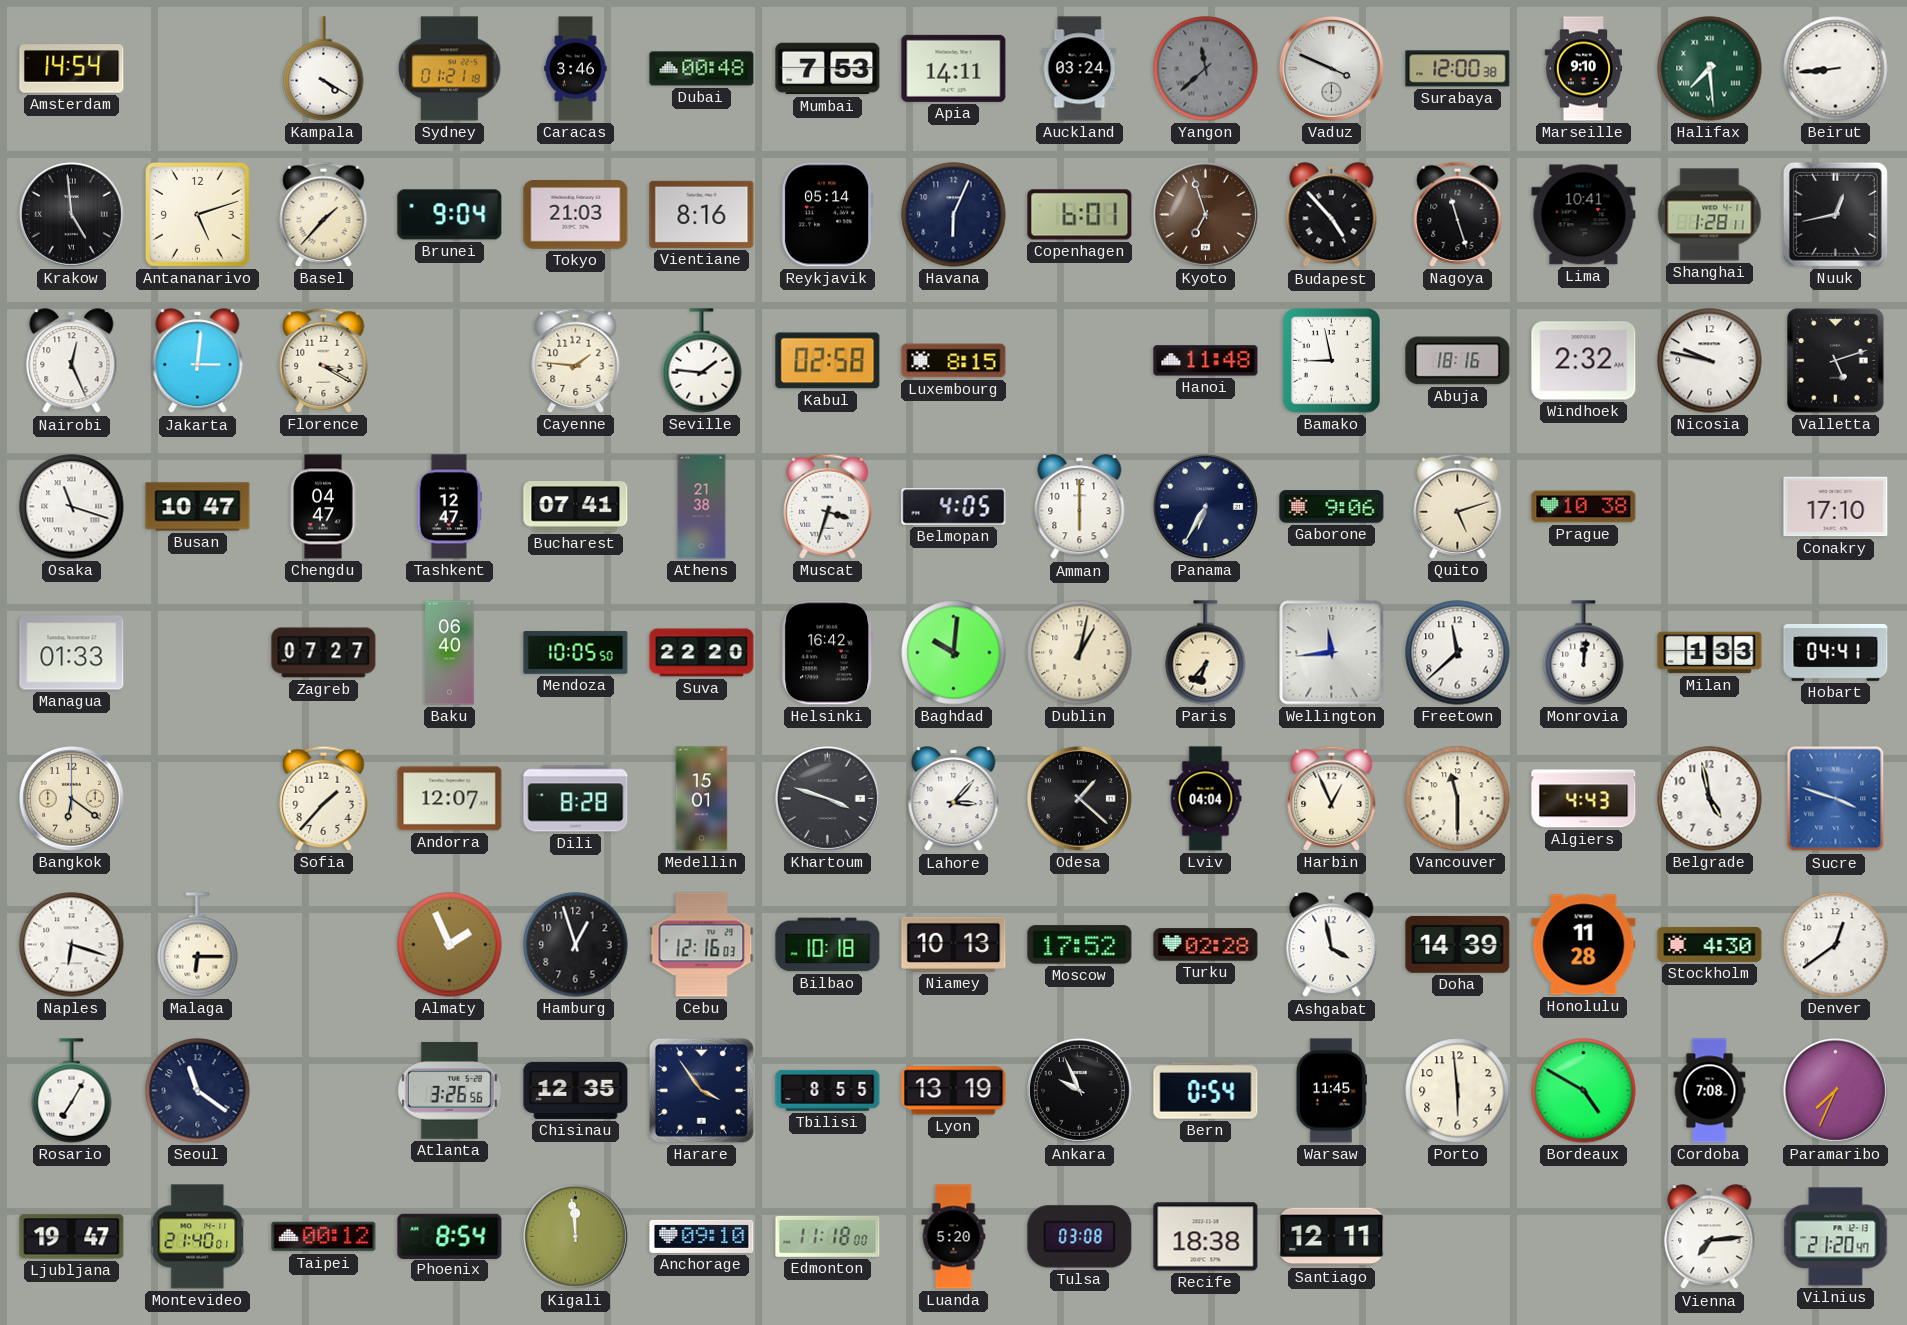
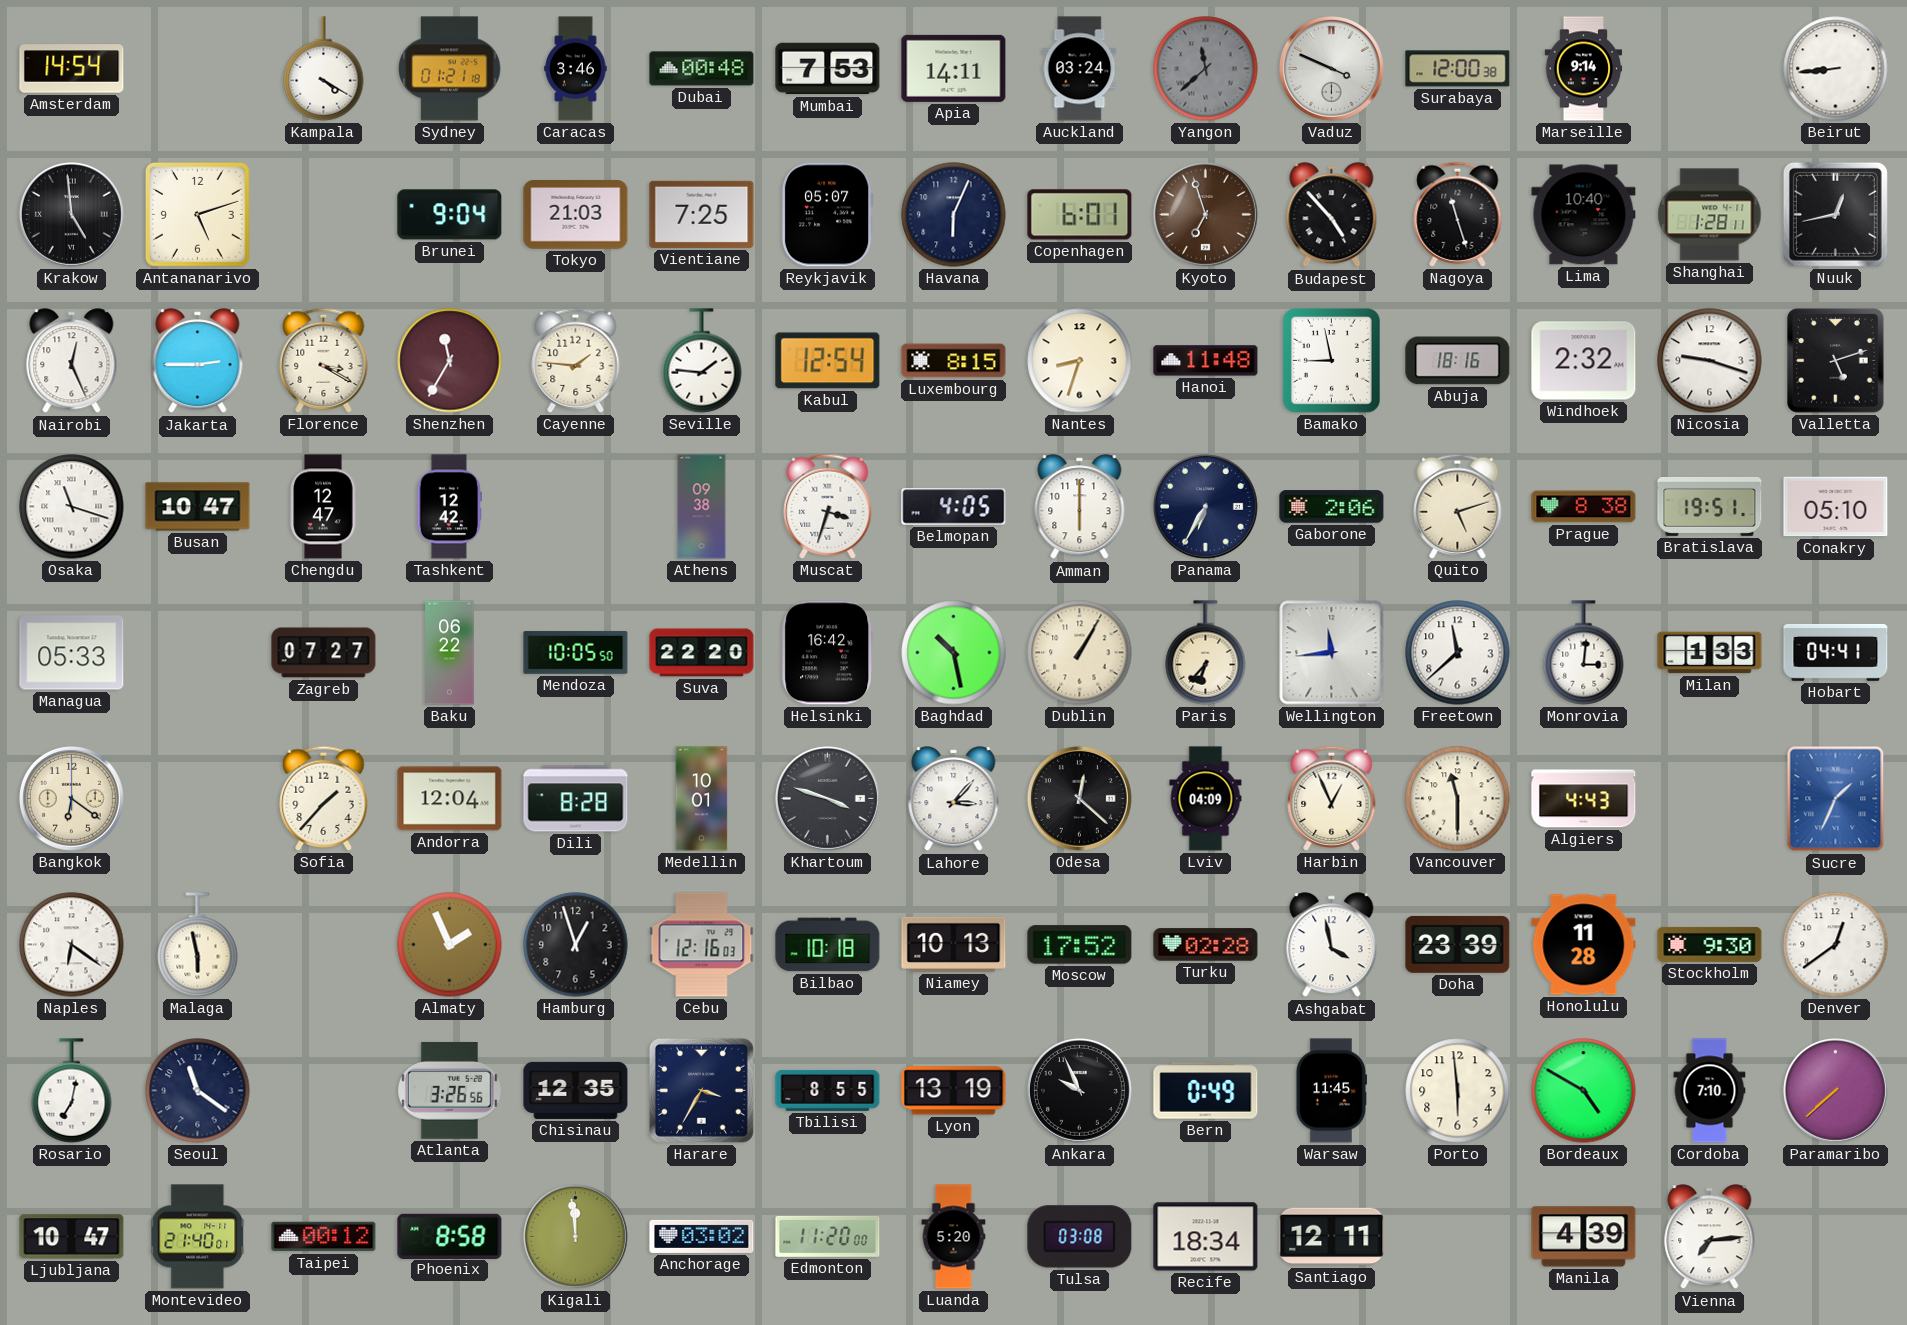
Marseille: 9:10 -> 9:14 (1584, 69)
Halifax: 7:29 -> none (1710, 69)
Basel: 1:37 -> none (324, 214)
Vientiane: 8:16 -> 7:25 (702, 214)
Reykjavik: 05:14 -> 05:07 (827, 215)
Lima: 10:41 -> 10:40 (1584, 215)
Jakarta: 3:01 -> 2:45 (198, 361)
Shenzhen: none -> 11:35 (450, 361)
Kabul: 02:58 -> 12:54 (828, 361)
Nantes: none -> 8:33 (1080, 361)
Nicosia: 9:47 -> 9:18 (1710, 361)
Chengdu: 04:47 -> 12:47 (323, 507)
Tashkent: 12:47 -> 12:42 (449, 507)
Bucharest: 07:41 -> none (576, 507)
Athens: 21:38 -> 09:38 (702, 507)
Gaborone: 9:06 -> 2:06 (1332, 507)
Prague: 10:38 -> 8:38 (1584, 507)
Bratislava: none -> 19:51 (1710, 506)
Conakry: 17:10 -> 05:10 (1836, 507)
Managua: 01:33 -> 05:33 (72, 653)
Baku: 06:40 -> 06:22 (450, 653)
Baghdad: 10:01 -> 10:28 (954, 653)
Dublin: 1:02 -> 1:05 (1080, 653)
Monrovia: 12:01 -> 3:01 (1584, 653)
Andorra: 12:07 -> 12:04 (450, 799)
Medellin: 15:01 -> 10:01 (702, 799)
Odesa: 1:22 -> 12:22 (1079, 798)
Lviv: 04:04 -> 04:09 (1206, 799)
Belgrade: 4:58 -> none (1710, 799)
Sucre: 3:48 -> 1:34 (1836, 799)
Naples: 6:18 -> 6:21 (72, 945)
Malaga: 6:15 -> 5:58 (198, 945)
Doha: 14:39 -> 23:39 (1458, 944)
Stockholm: 4:30 -> 9:30 (1710, 944)
Rosario: 7:05 -> 7:02 (72, 1091)
Harare: 3:54 -> 3:35 (701, 1090)
Bern: 0:54 -> 0:49 (1206, 1091)
Cordoba: 7:08 -> 7:10 (1710, 1091)
Paramaribo: 7:34 -> 7:38 (1835, 1090)
Ljubljana: 19:47 -> 10:47 (72, 1237)
Phoenix: 8:54 -> 8:58 (450, 1236)
Anchorage: 09:10 -> 03:02 (702, 1236)
Edmonton: 11:18 -> 11:20 (828, 1236)
Recife: 18:38 -> 18:34 (1206, 1237)
Manila: none -> 4:39 (1584, 1237)
Vilnius: 21:20 -> none (1836, 1237)
